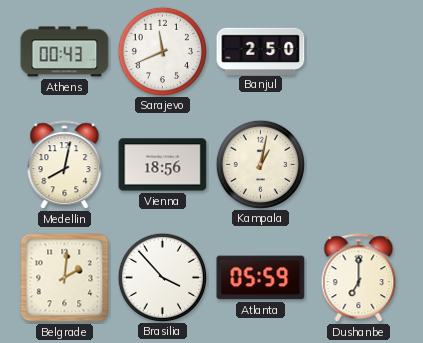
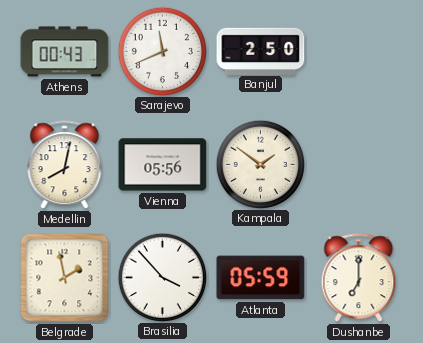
Vienna: 18:56 -> 05:56 (163, 165)
Kampala: 1:02 -> 1:51 (260, 164)
Belgrade: 2:01 -> 1:58 (65, 278)
